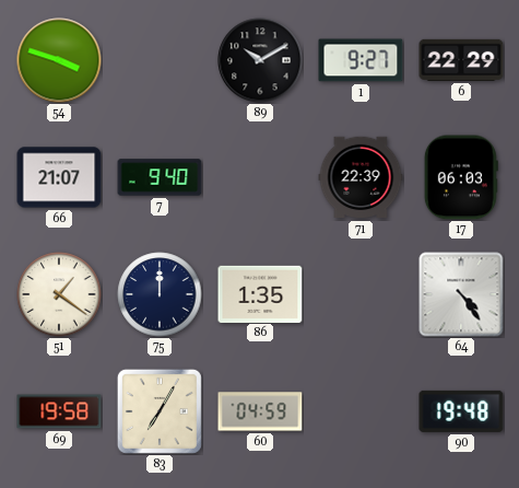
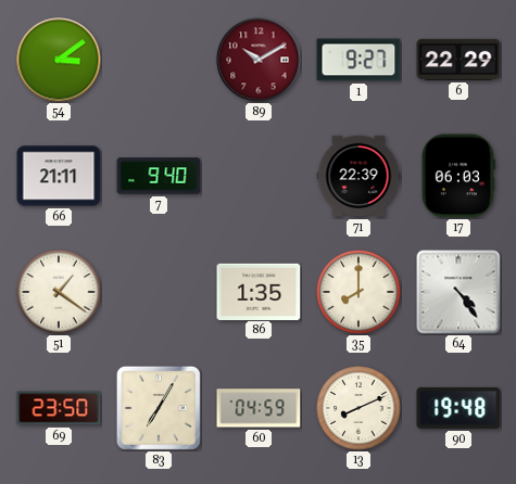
54: 3:48 -> 3:09 (59, 60)
89 dial: black -> burgundy (259, 60)
66: 21:07 -> 21:11 (59, 176)
75: 12:00 -> none (160, 294)
35: none -> 8:00 (358, 292)
69: 19:58 -> 23:50 (59, 408)
13: none -> 8:11 (358, 408)
